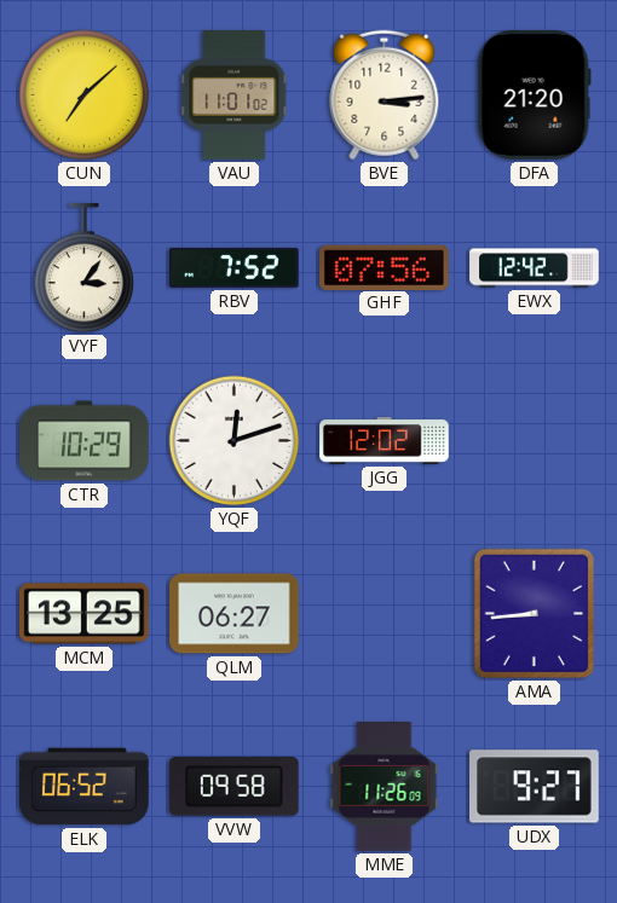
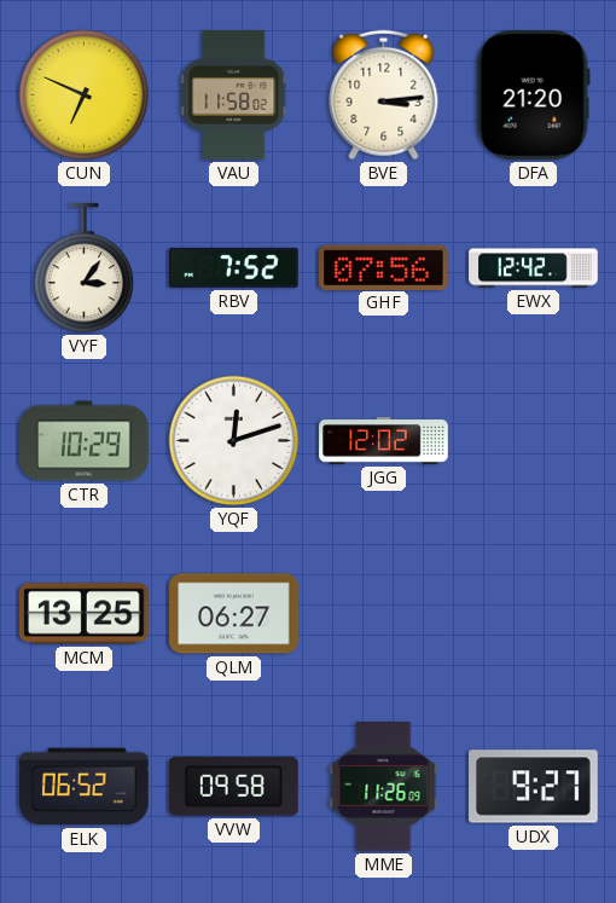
CUN: 7:08 -> 6:49 (85, 95)
VAU: 11:01 -> 11:58 (234, 95)
AMA: 8:44 -> none (535, 614)
